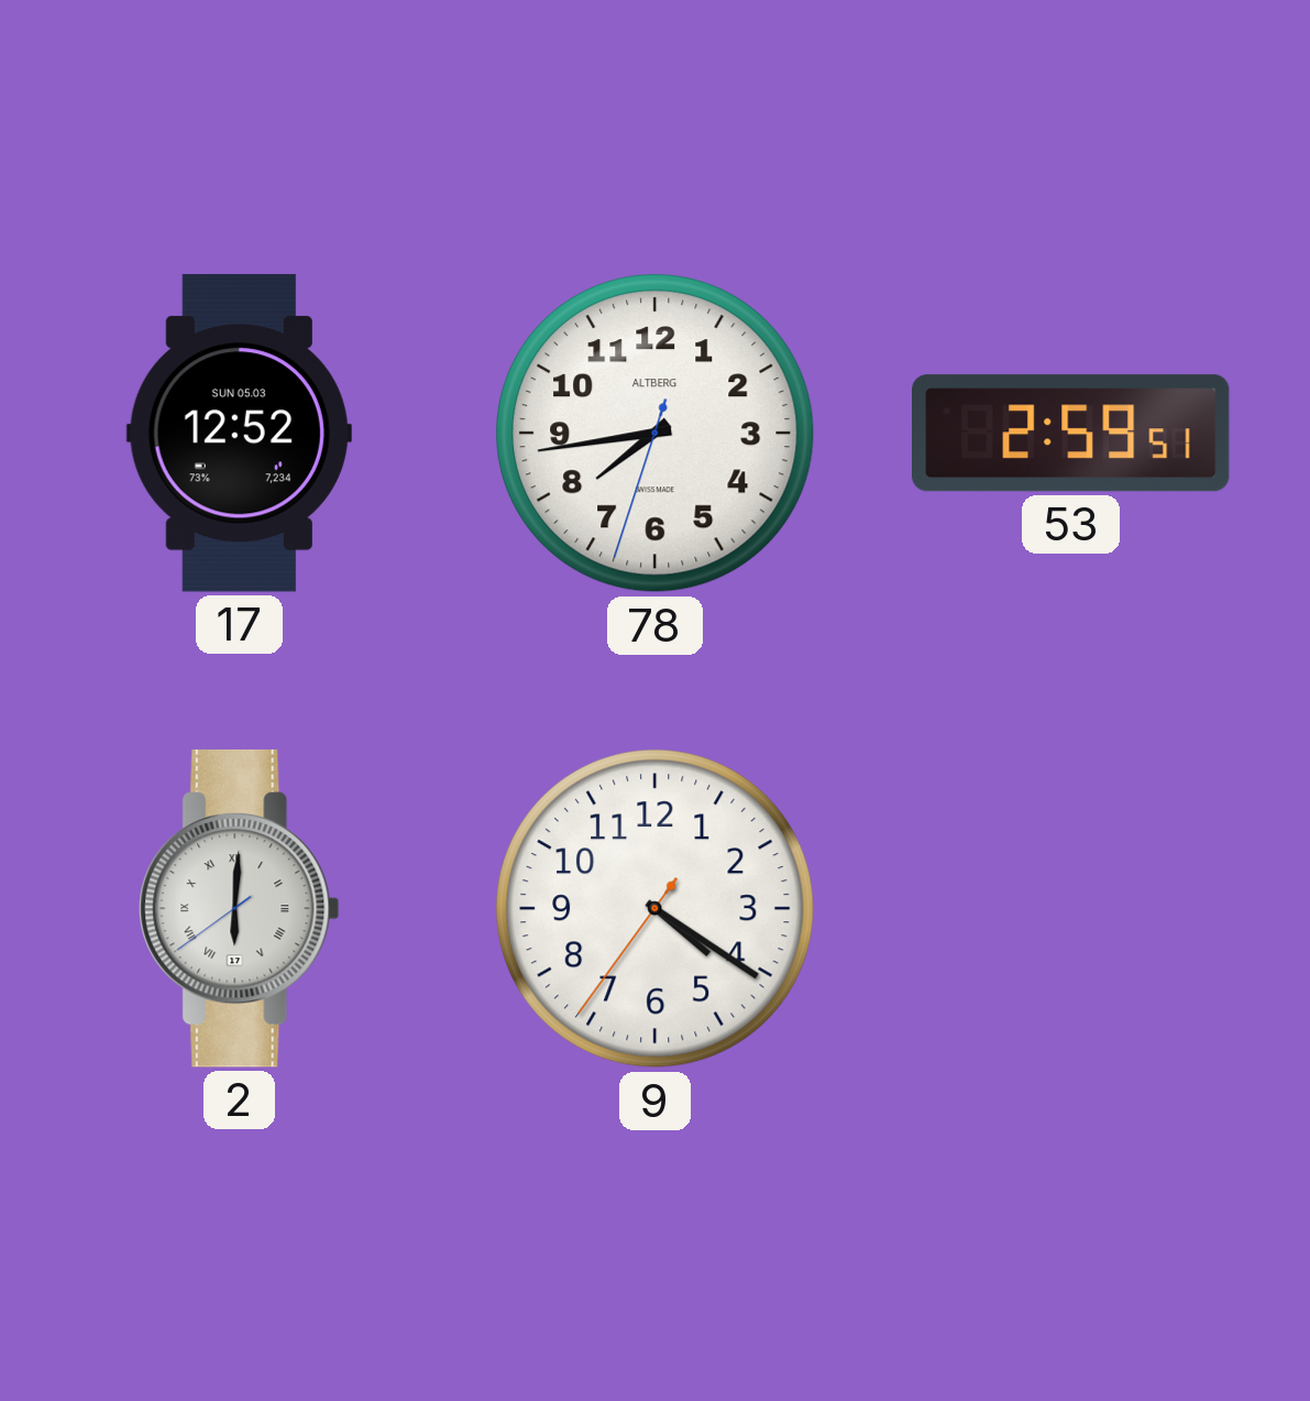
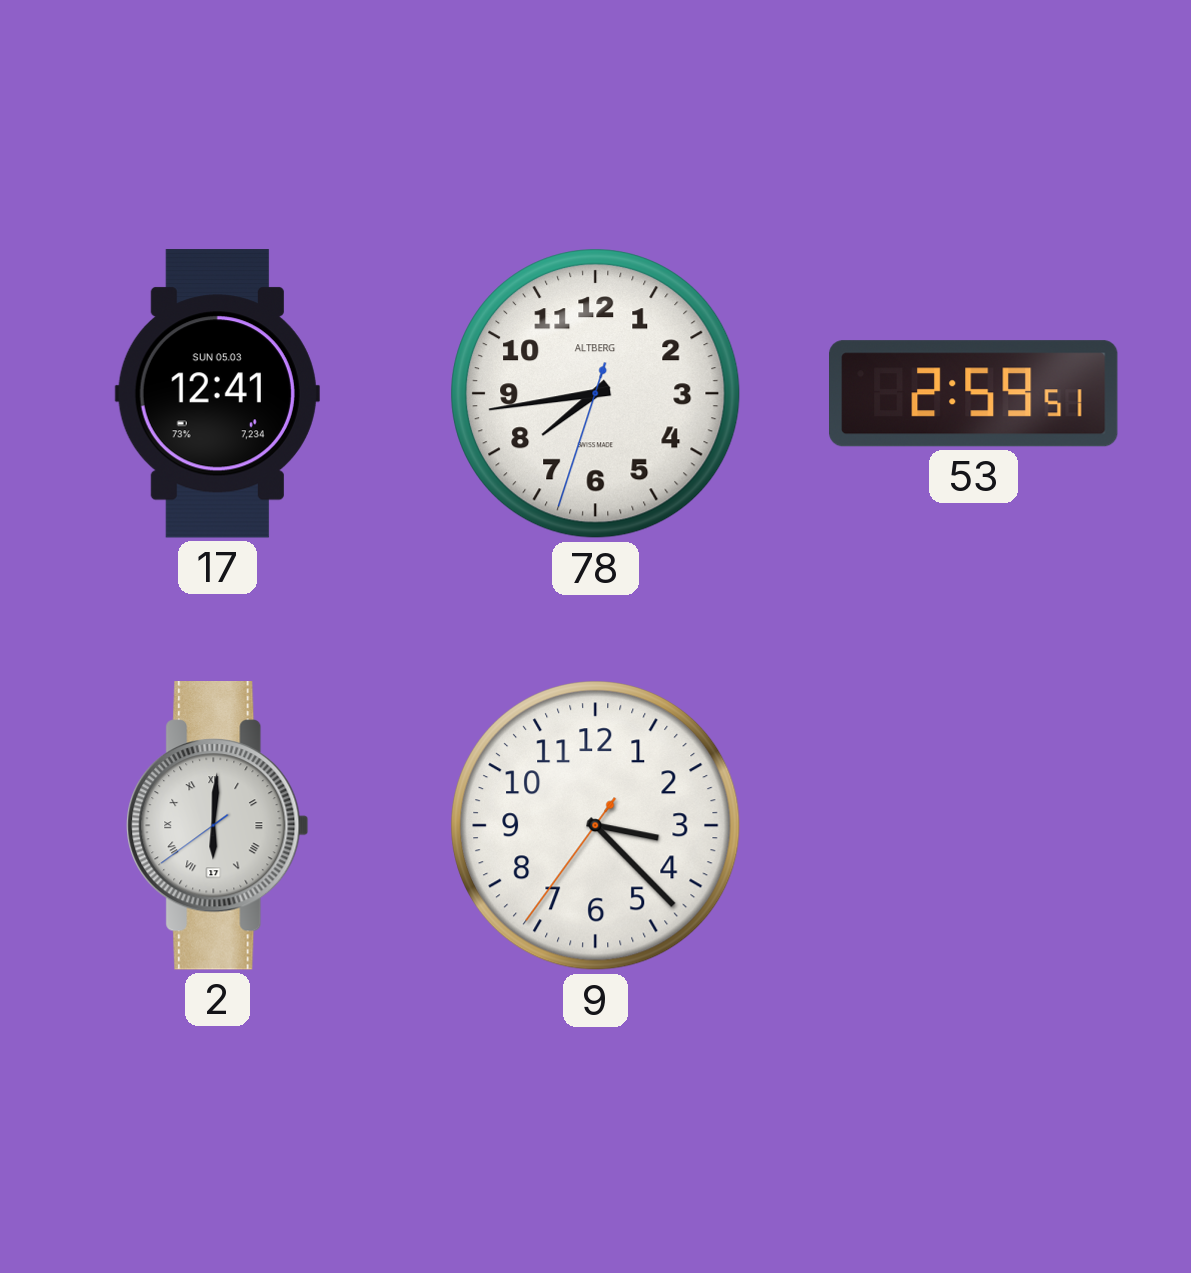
17: 12:52 -> 12:41 (217, 394)
9: 4:20 -> 3:22 (596, 826)
